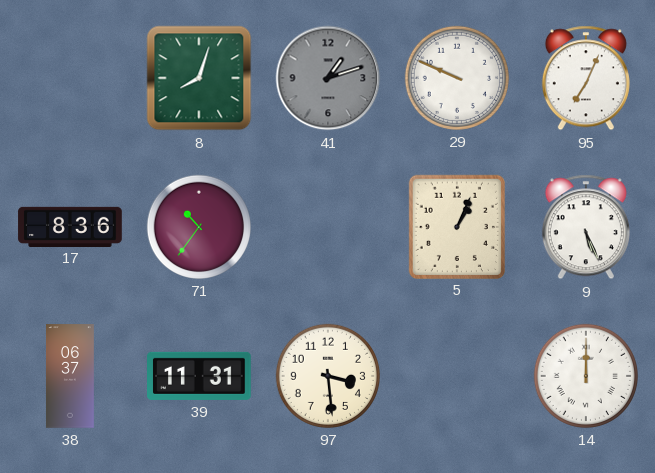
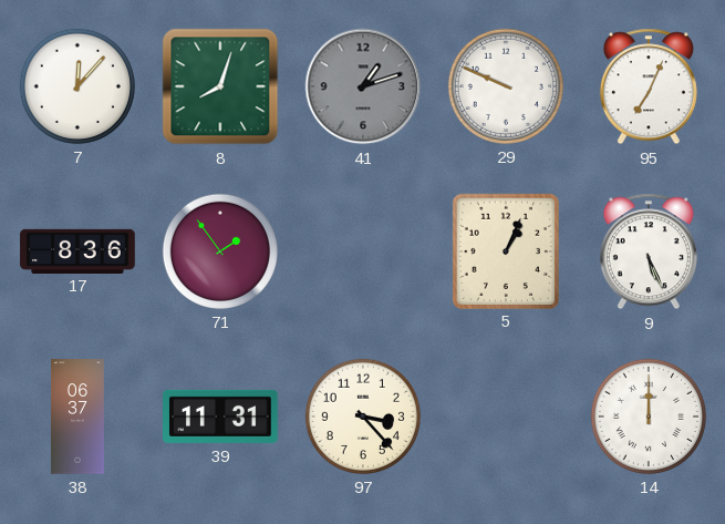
7: none -> 12:07 (77, 86)
71: 10:36 -> 1:54 (220, 251)
97: 3:29 -> 3:23 (363, 417)
